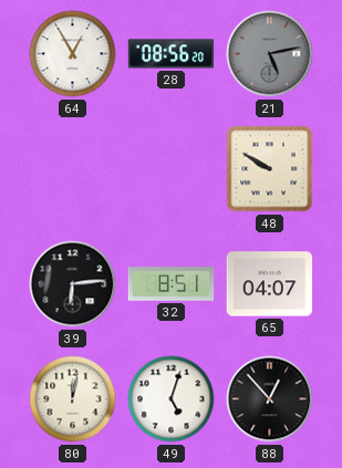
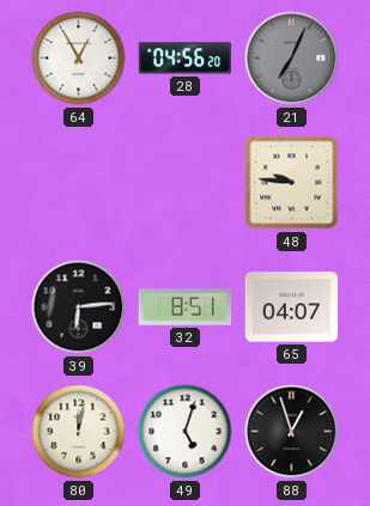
28: 08:56 -> 04:56 (186, 59)
21: 5:13 -> 7:04 (292, 59)
48: 9:50 -> 9:46 (292, 183)
88: 12:53 -> 12:57 (292, 432)
